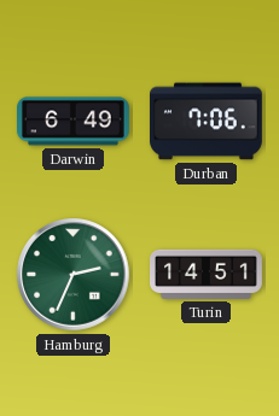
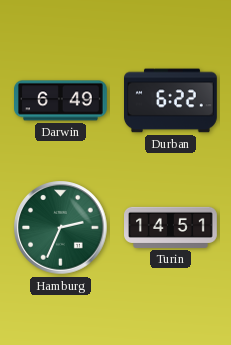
Durban: 7:06 -> 6:22 (171, 101)
